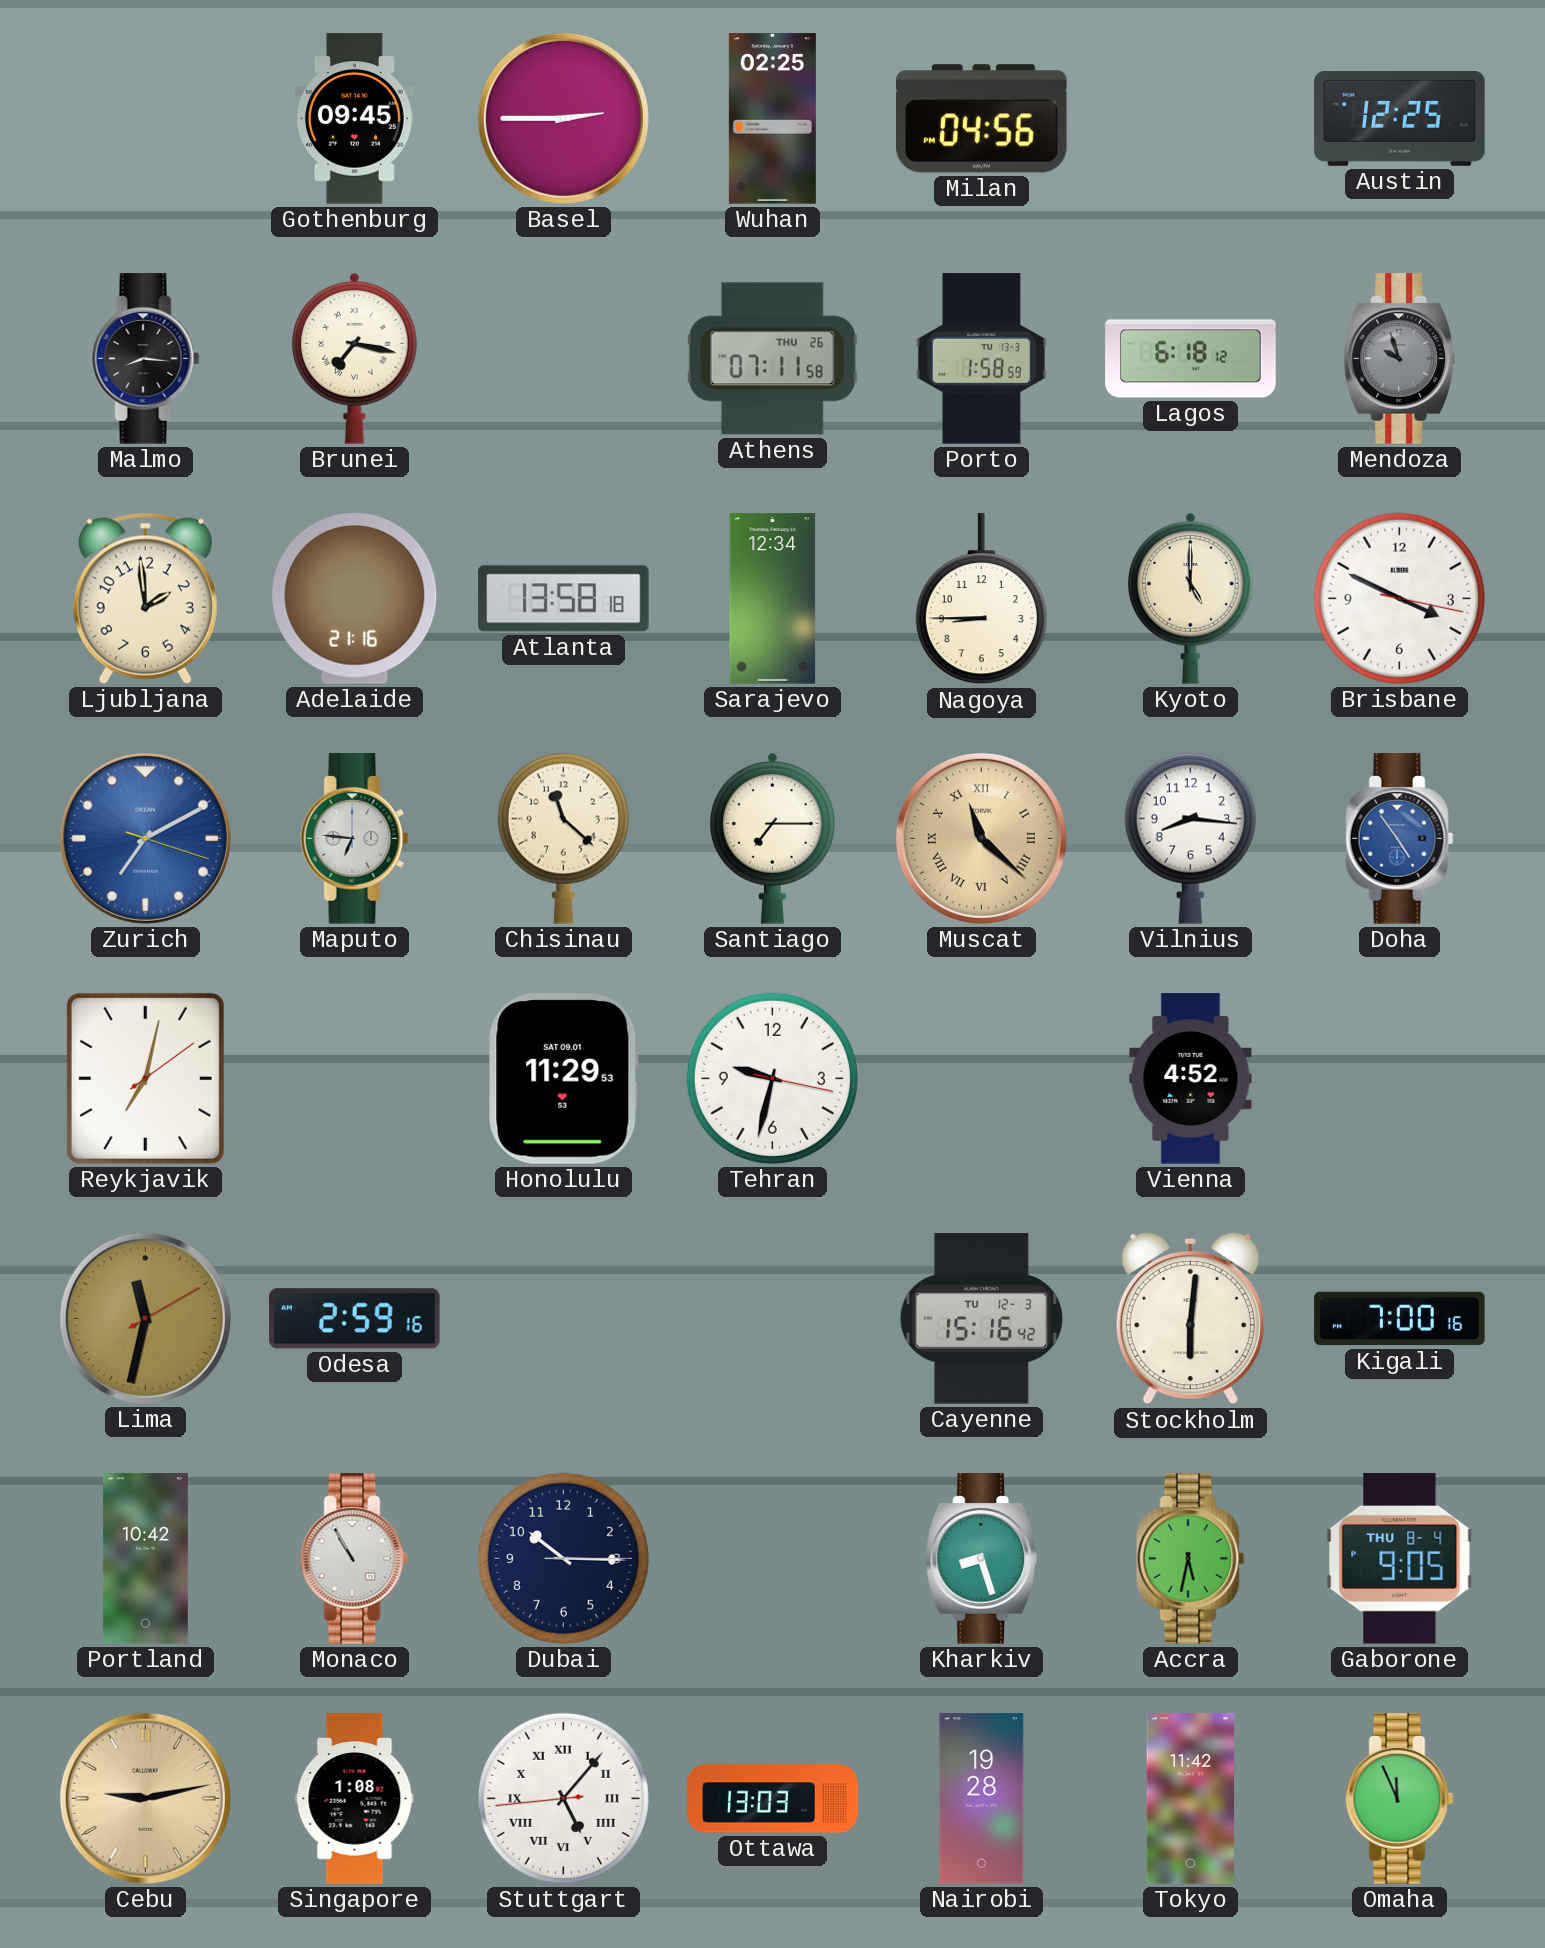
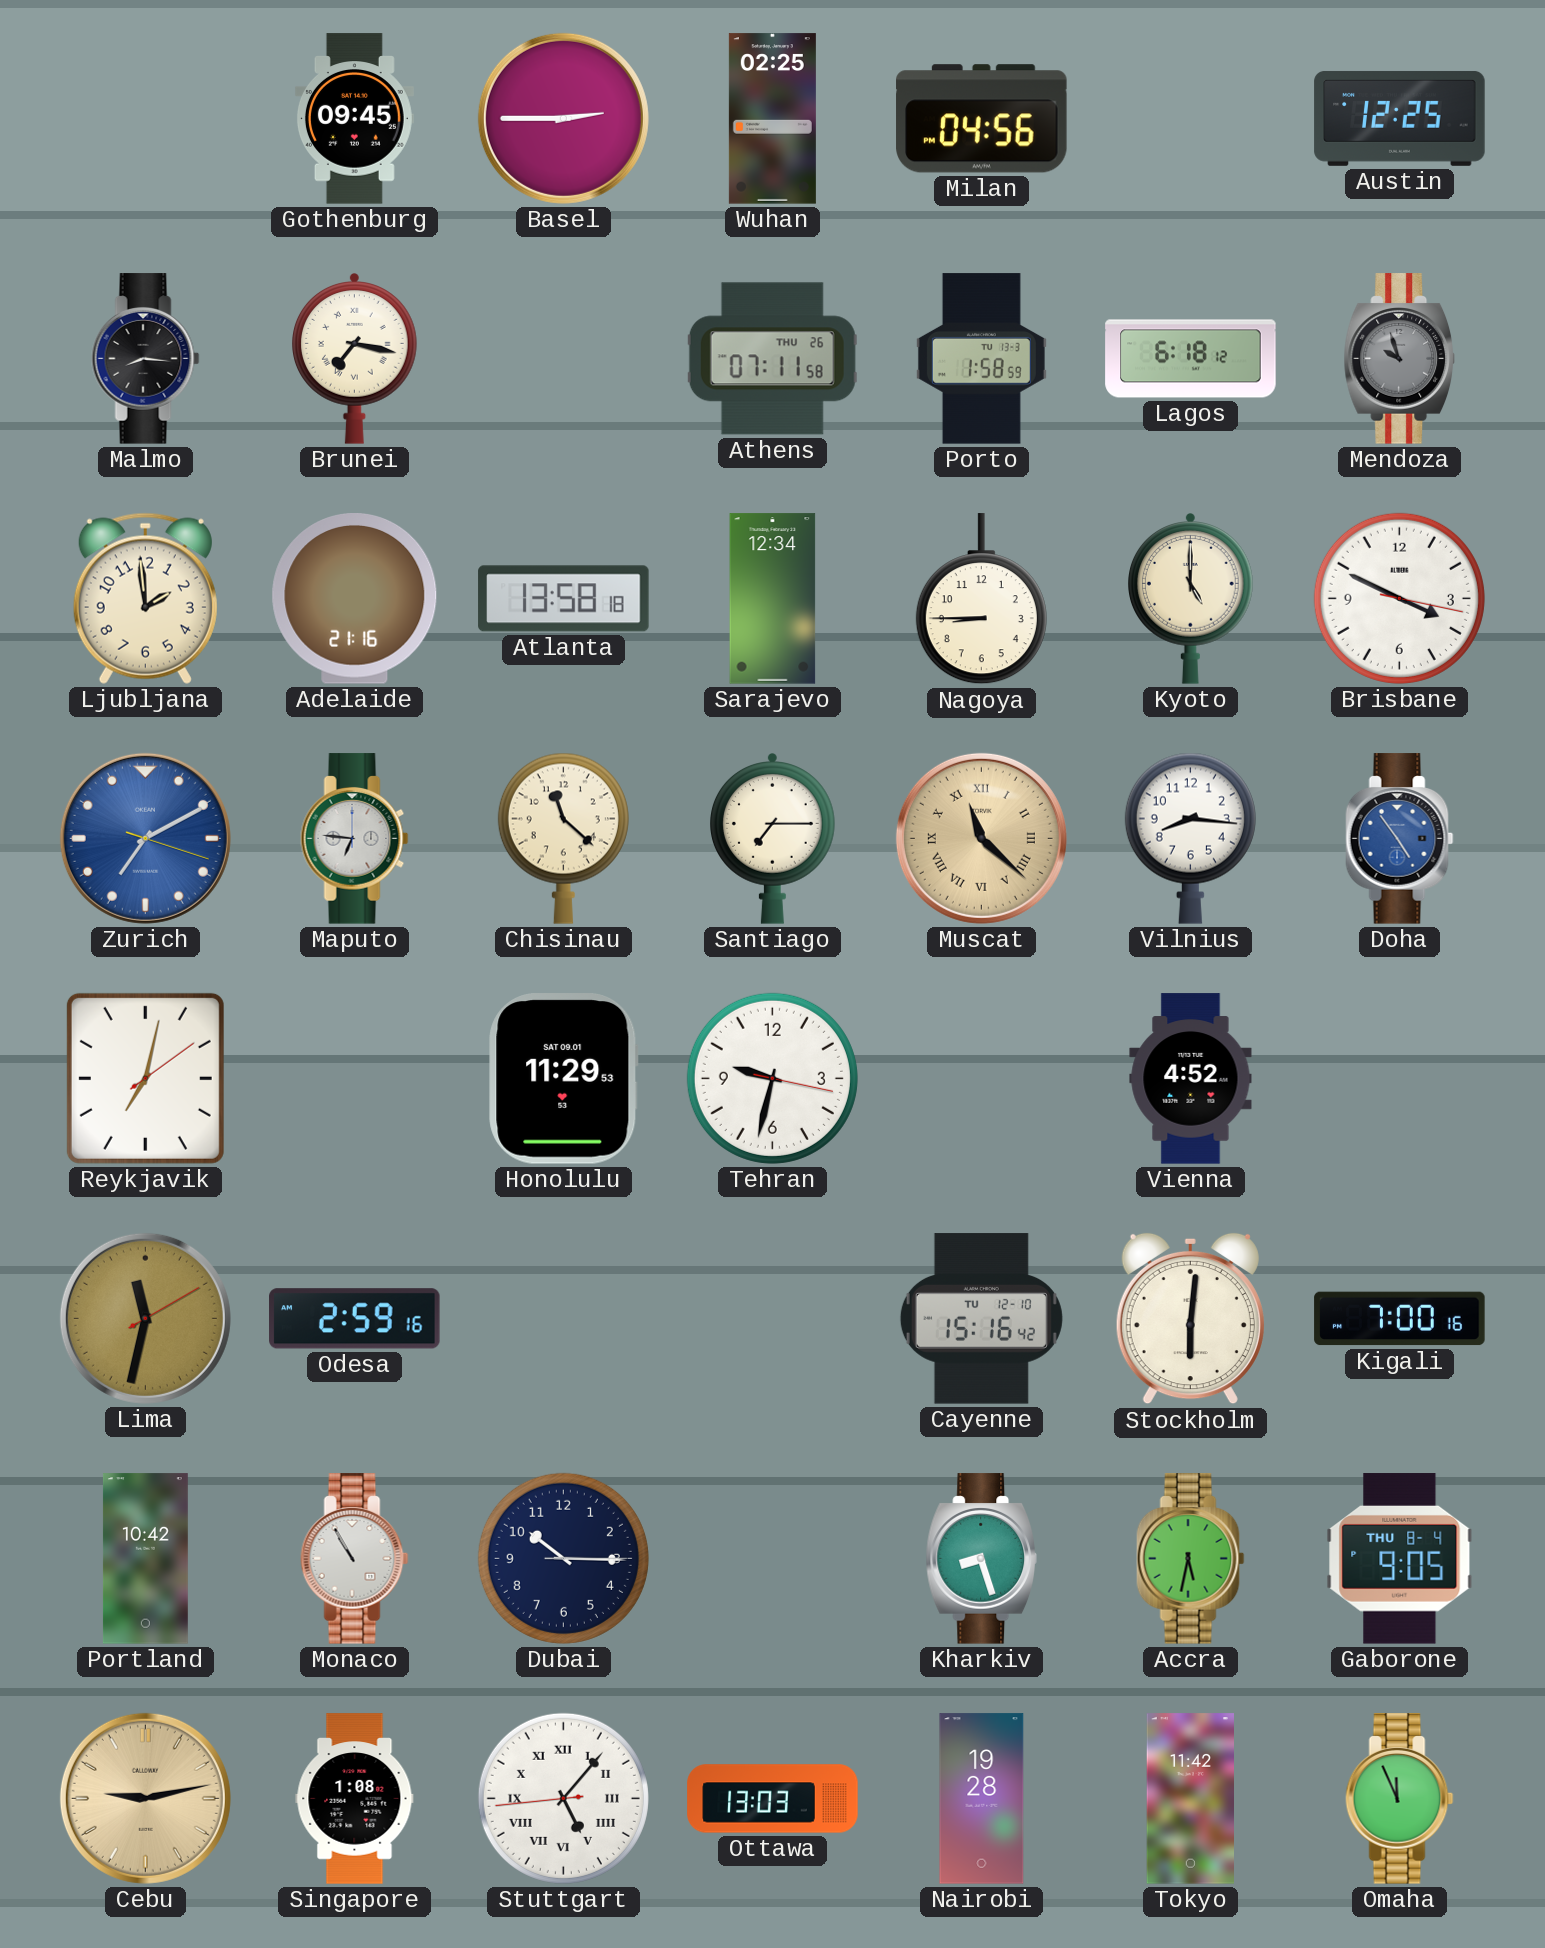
Cayenne date: TU 12-3 -> TU 12-10 (981, 1319)
